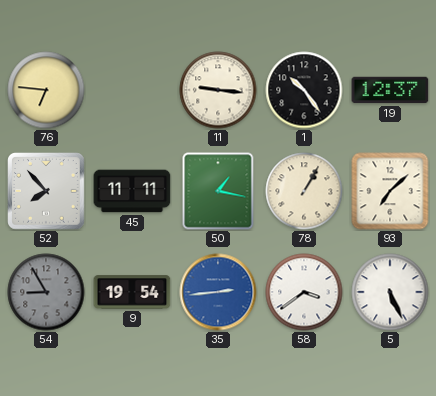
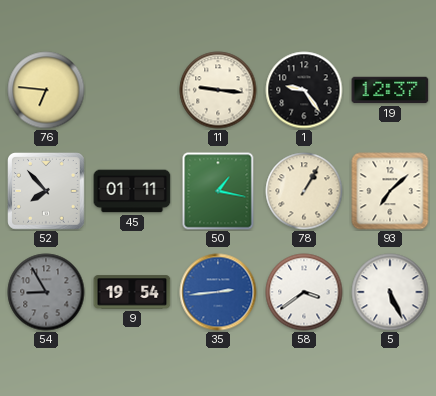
1: 10:24 -> 9:24 (304, 90)
45: 11:11 -> 01:11 (132, 191)
